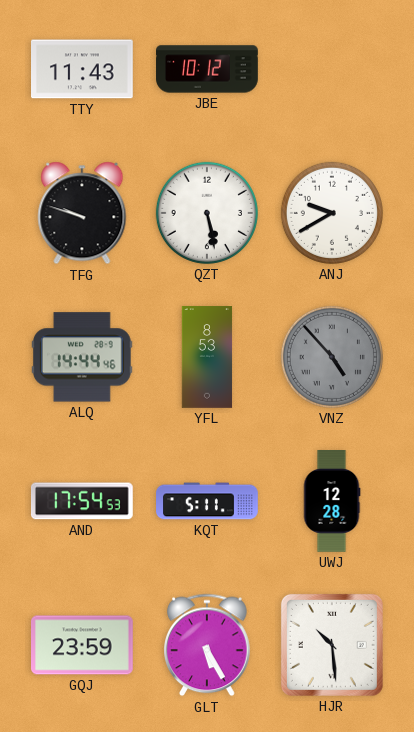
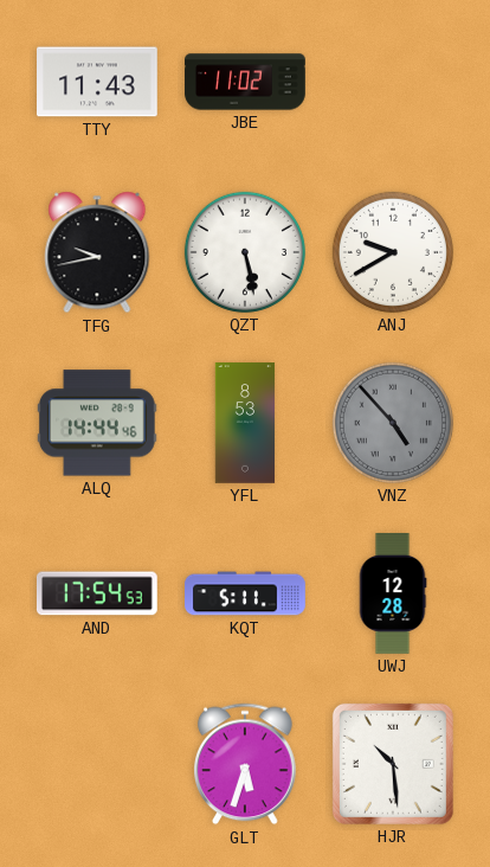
JBE: 10:12 -> 11:02 (245, 82)
TFG: 9:48 -> 9:43 (97, 252)
GQJ: 23:59 -> none (83, 645)
GLT: 5:25 -> 5:33 (246, 764)
